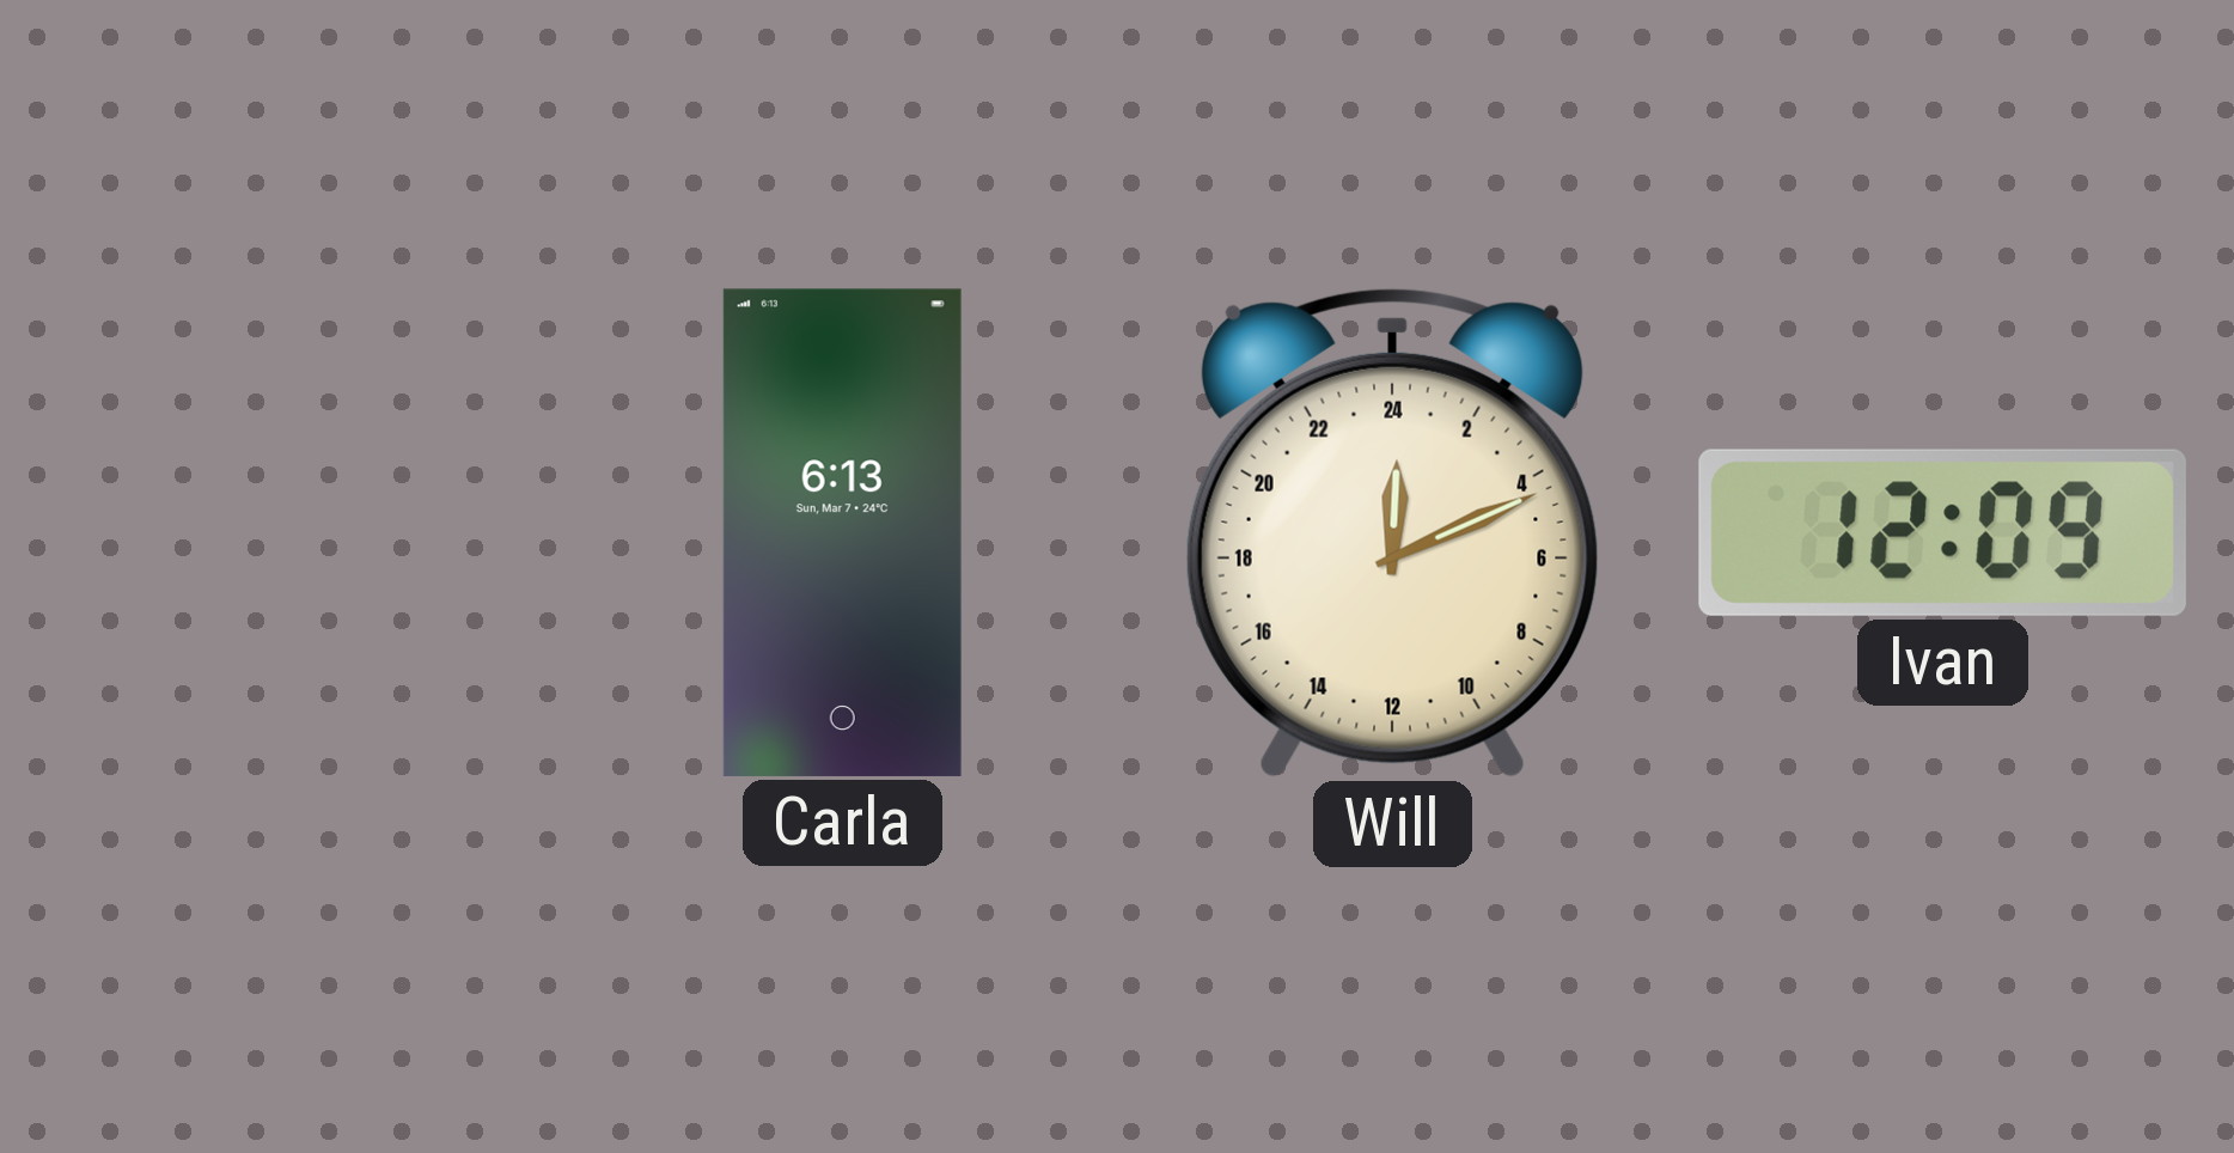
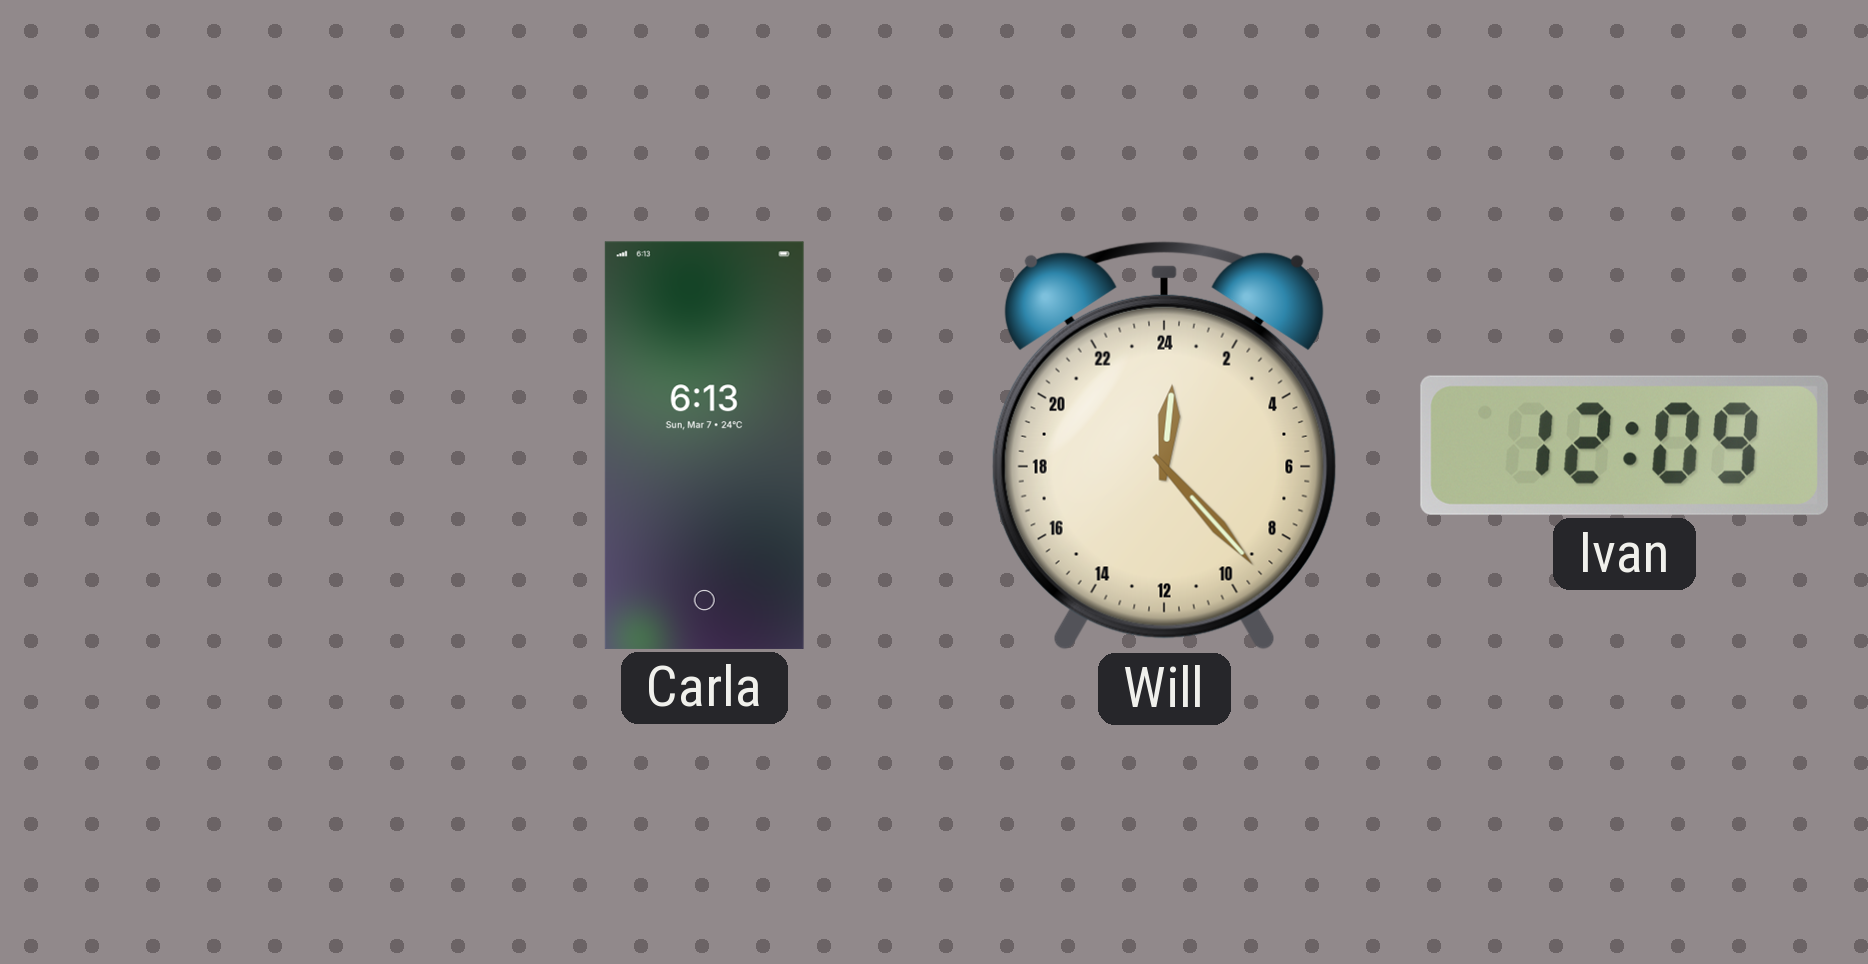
Will: 0:11 -> 0:23 (1164, 445)
